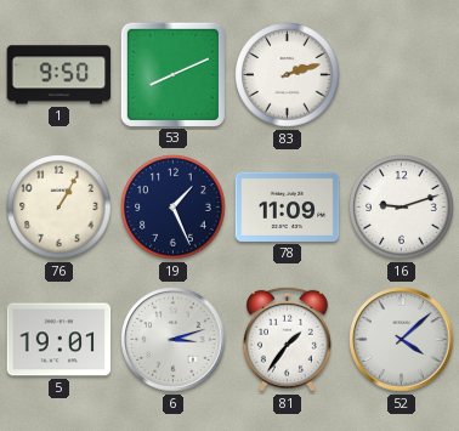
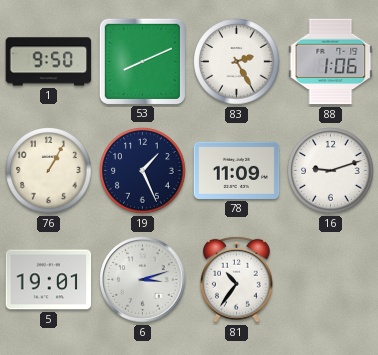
83: 2:12 -> 2:25 (237, 62)
88: none -> 1:06 (331, 62)
81: 1:36 -> 10:36 (236, 279)
52: 4:08 -> none (402, 340)
